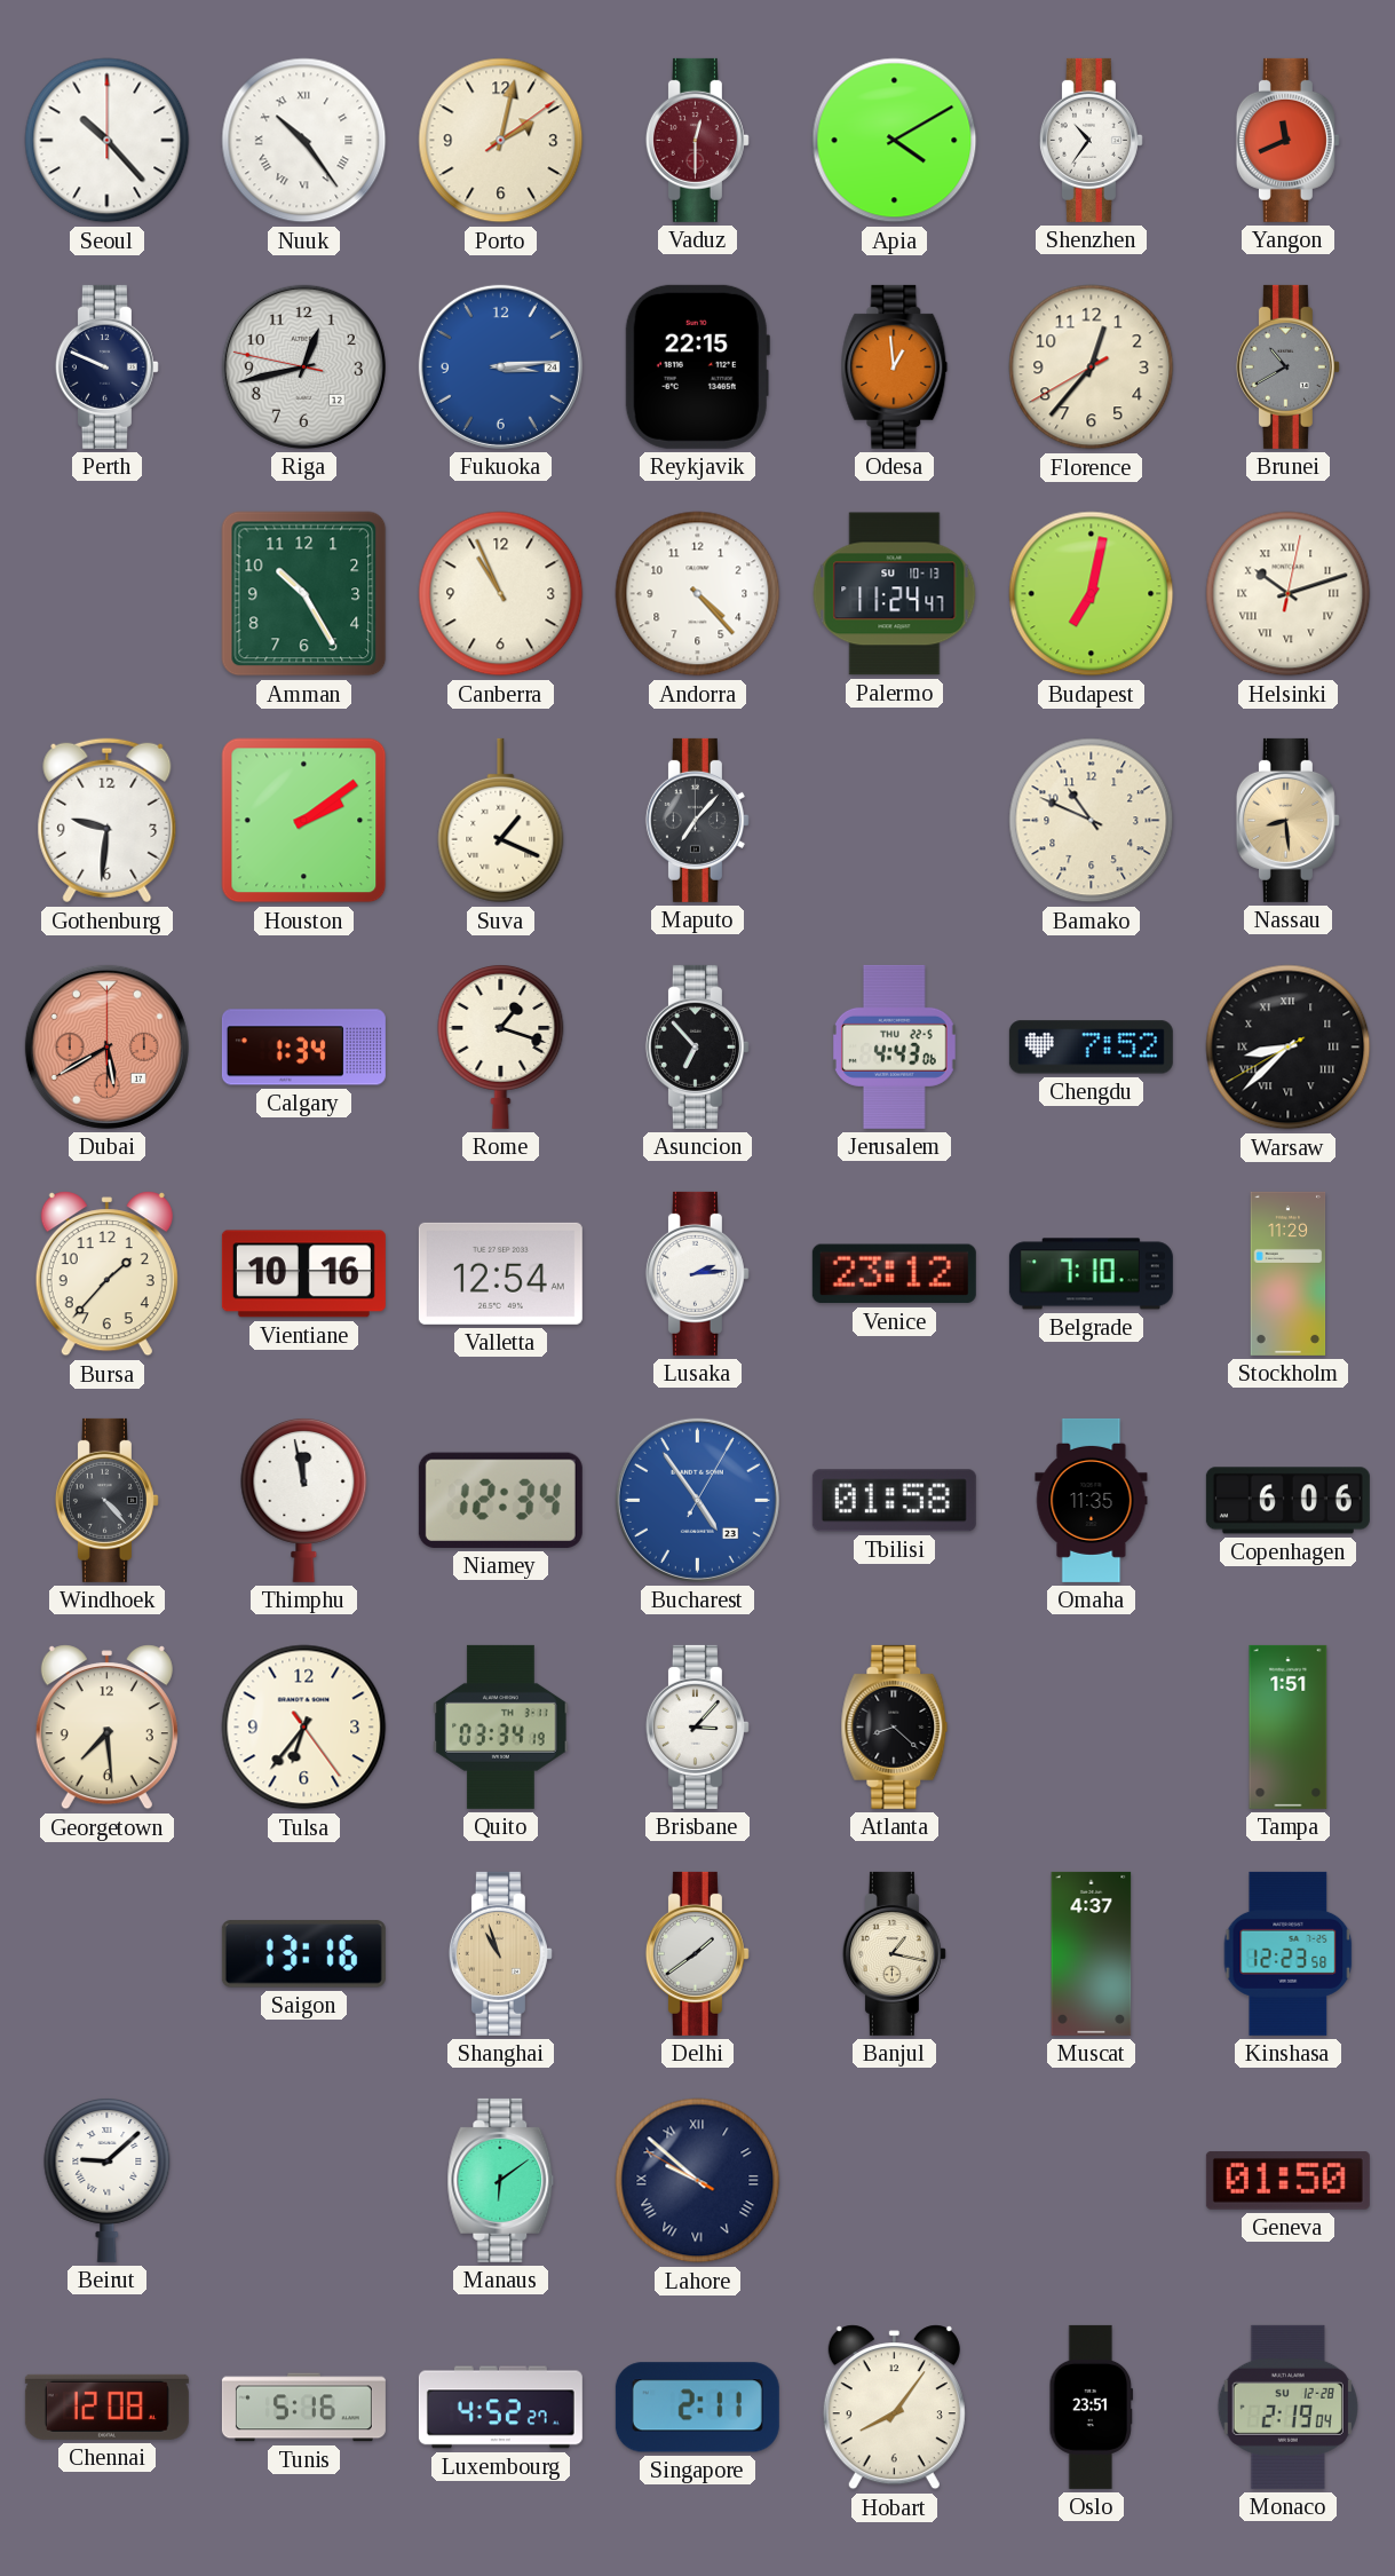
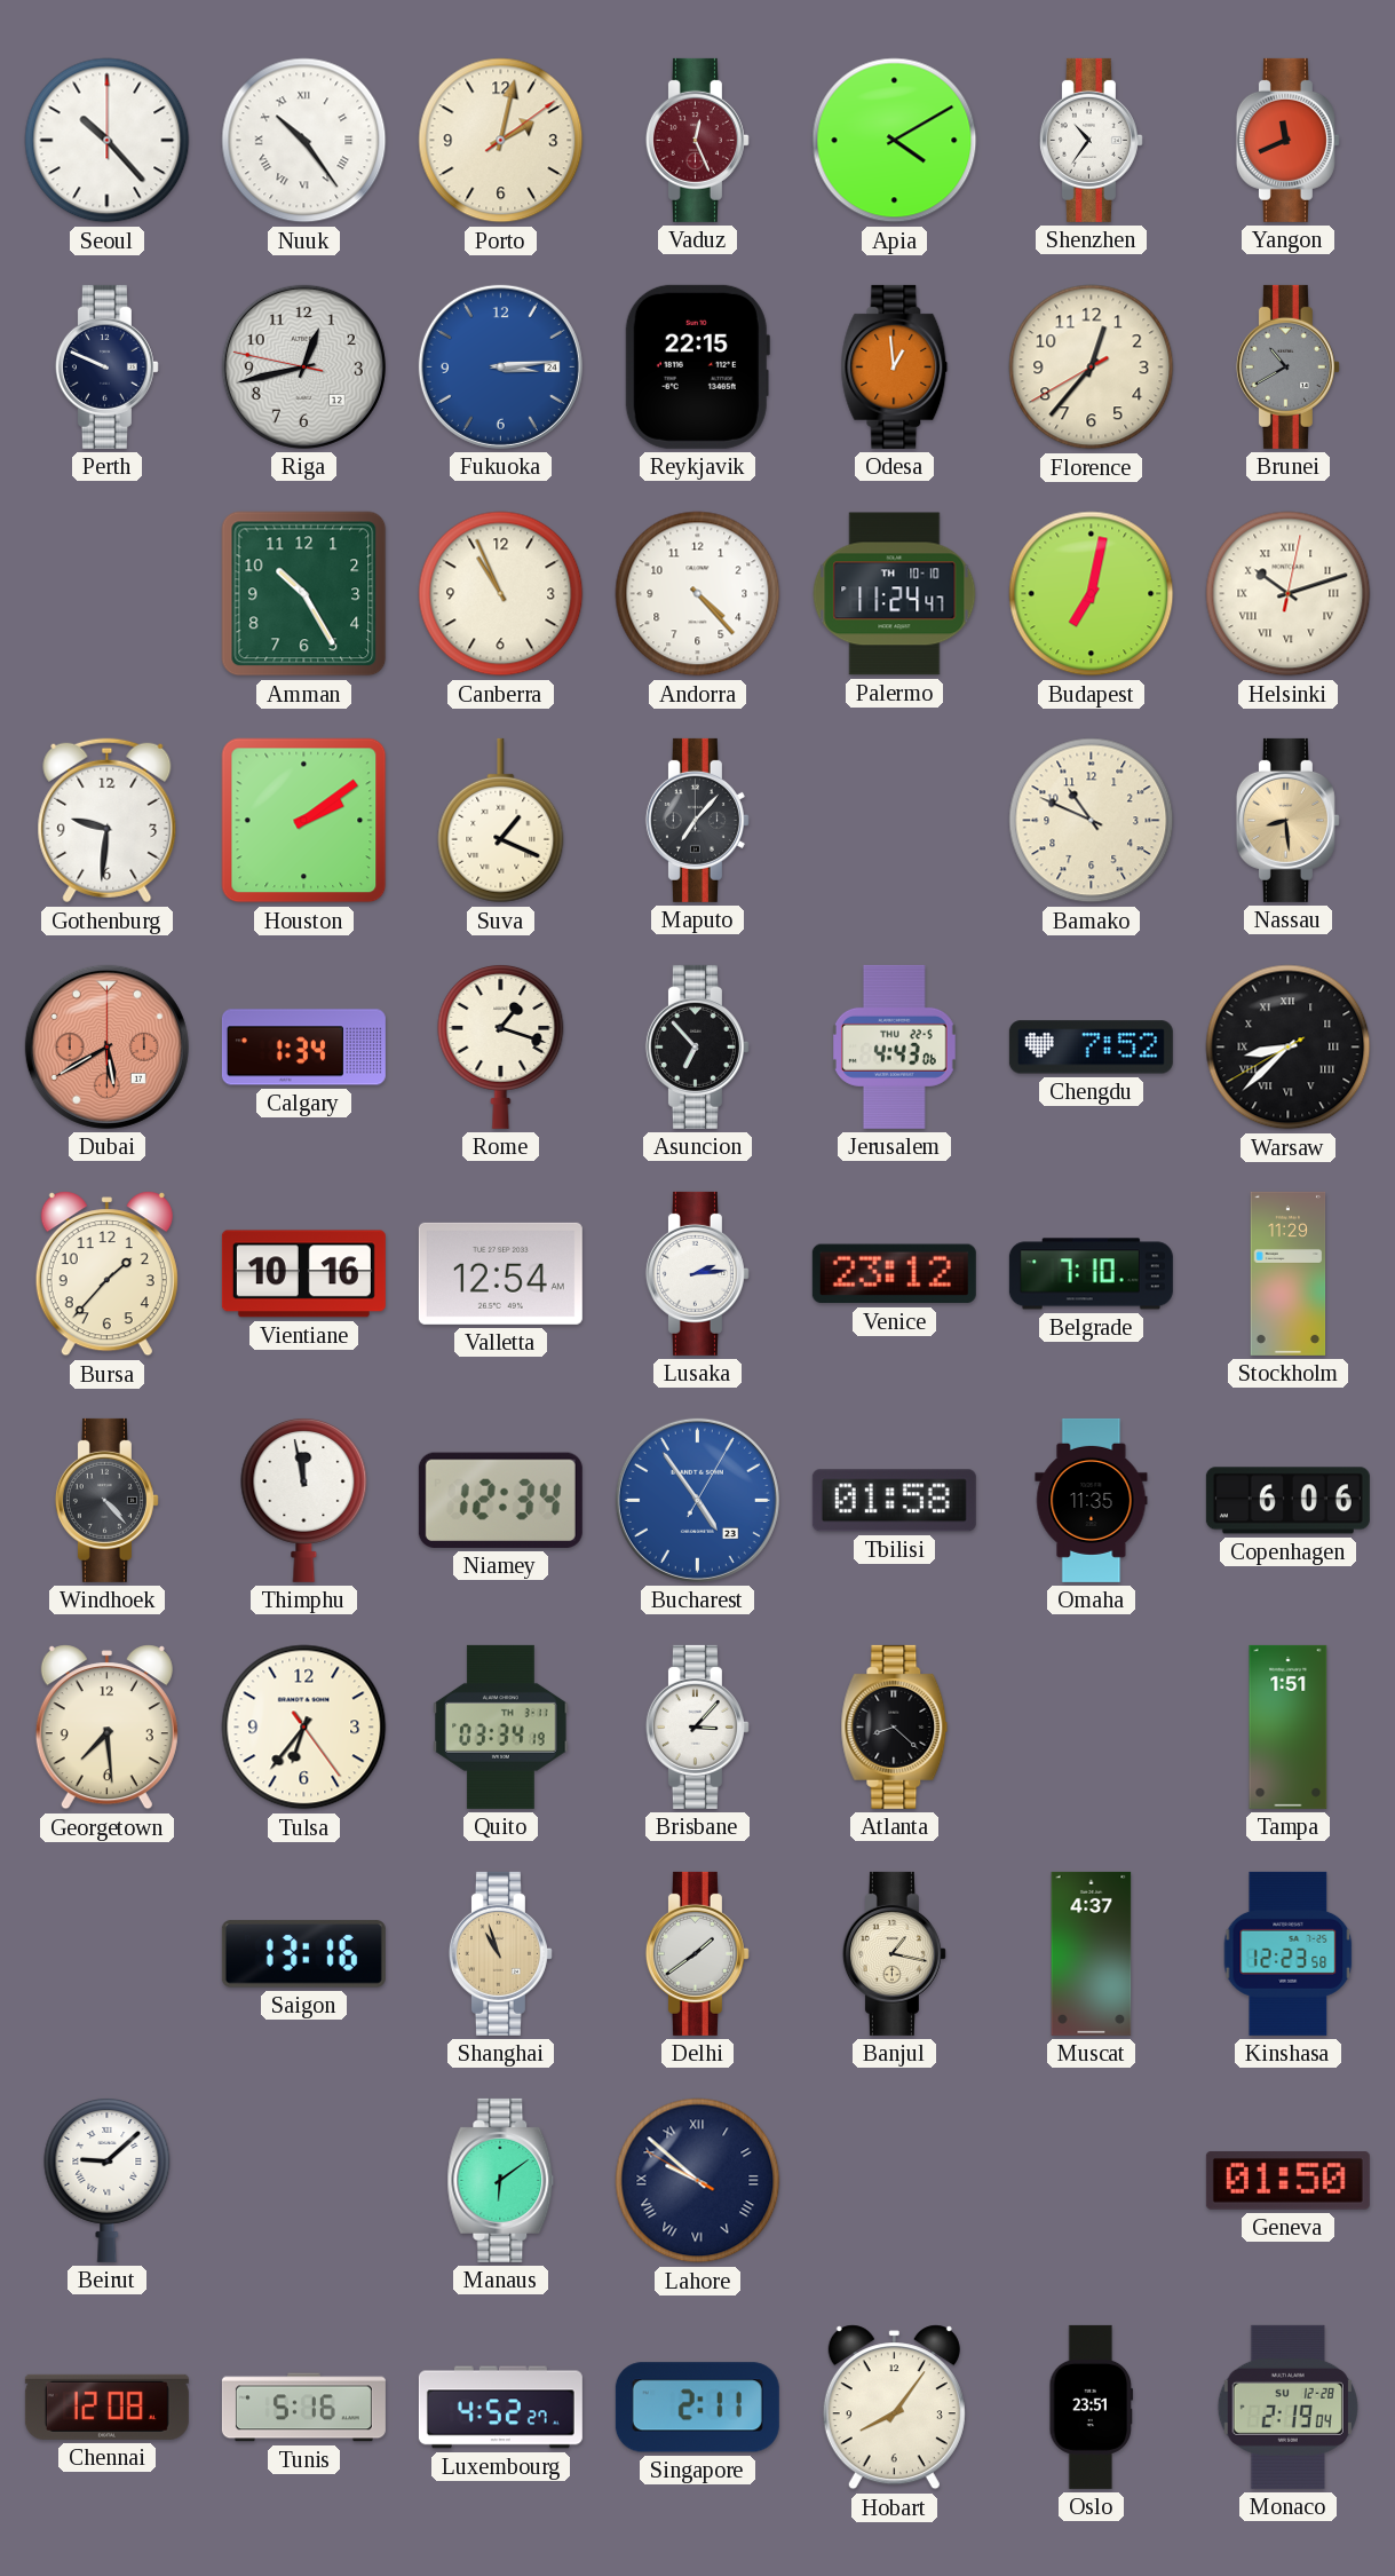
Vaduz: 12:30 -> 12:26 (697, 140)
Palermo date: SU 10-13 -> TH 10-10 (895, 594)
